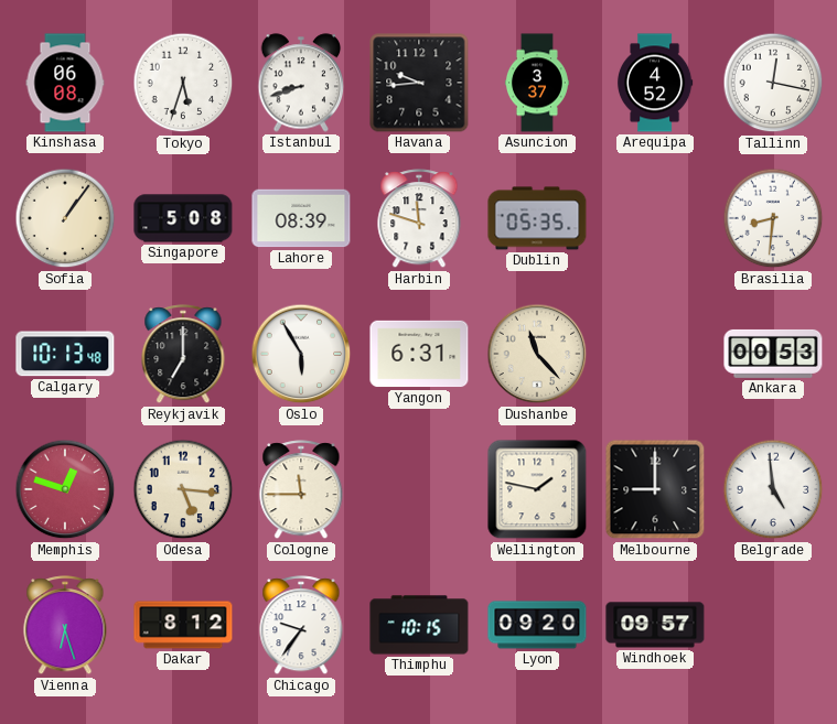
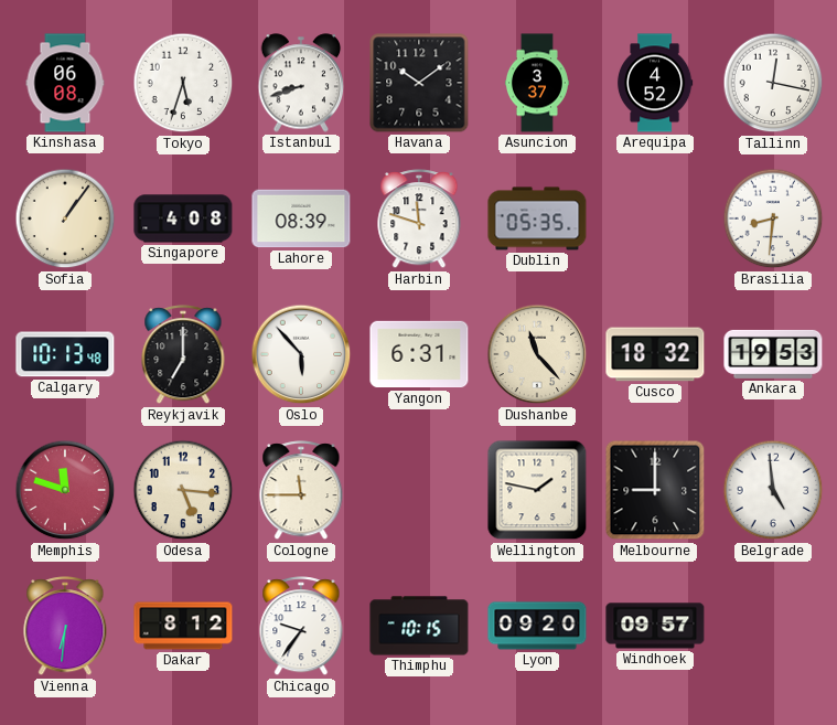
Havana: 9:44 -> 10:09 (419, 83)
Singapore: 5:08 -> 4:08 (183, 218)
Oslo: 5:55 -> 5:53 (301, 354)
Cusco: none -> 18:32 (655, 354)
Ankara: 00:53 -> 19:53 (773, 354)
Memphis: 12:48 -> 11:48 (65, 490)
Vienna: 6:27 -> 6:31 (65, 627)
